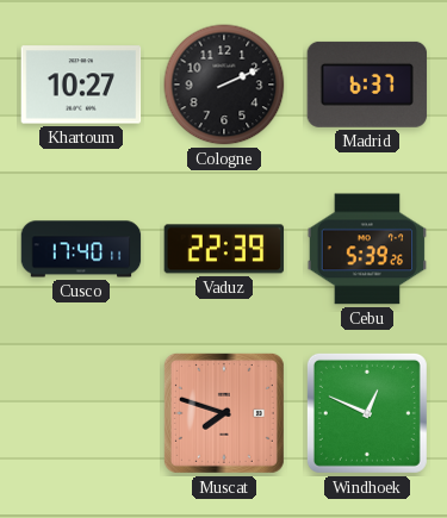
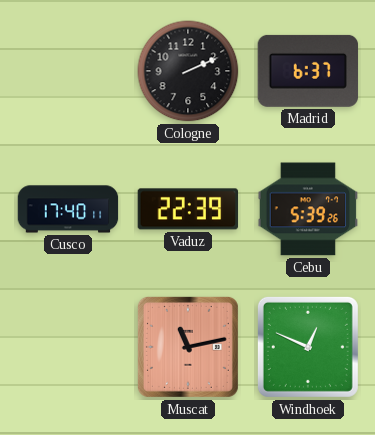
Khartoum: 10:27 -> none (81, 85)
Muscat: 7:48 -> 11:13 (188, 347)
